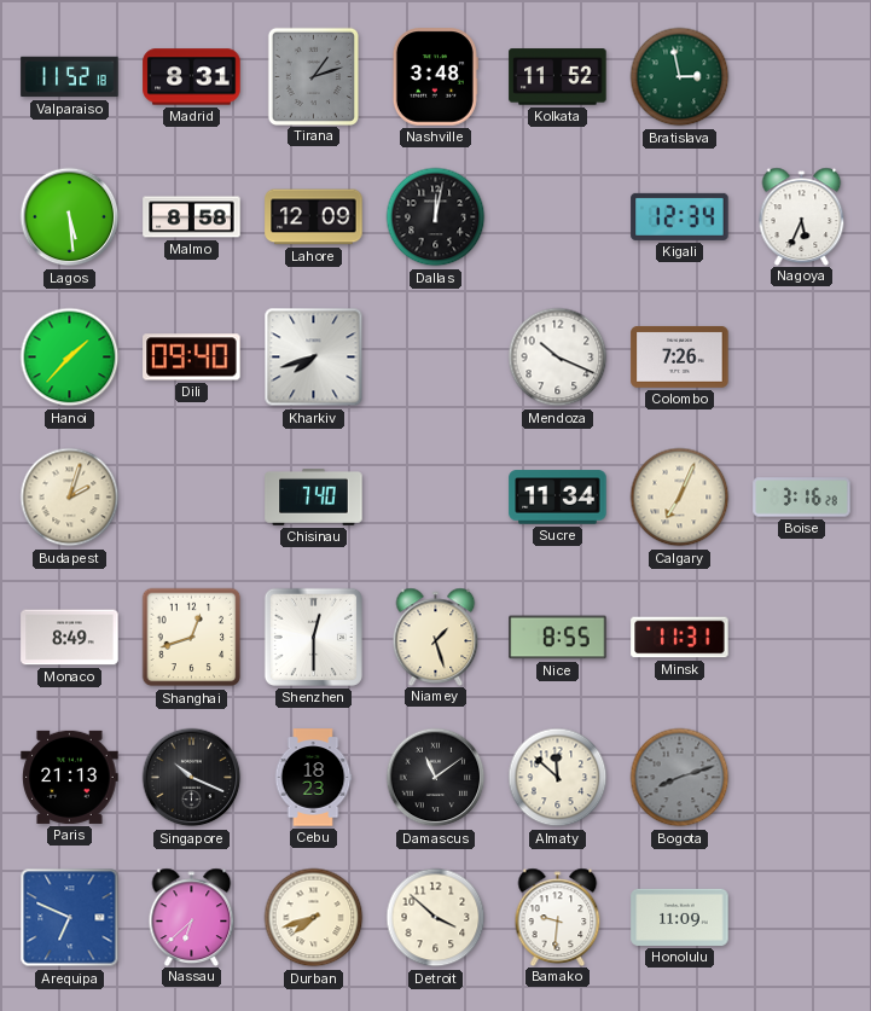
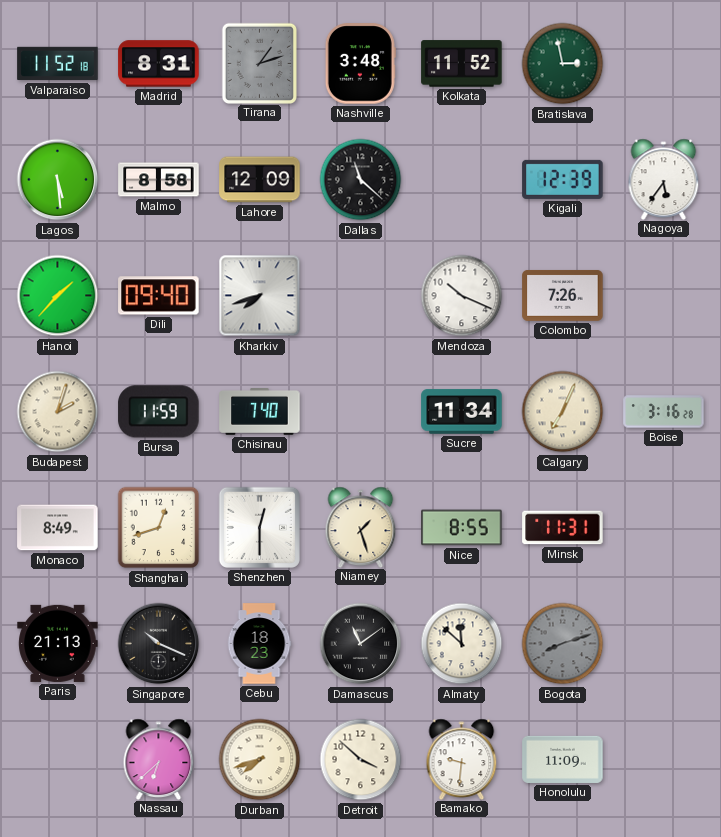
Dallas: 12:02 -> 11:22 (361, 180)
Kigali: 12:34 -> 12:39 (563, 179)
Nagoya: 5:34 -> 5:36 (664, 179)
Bursa: none -> 11:59 (159, 412)
Arequipa: 6:49 -> none (70, 918)
